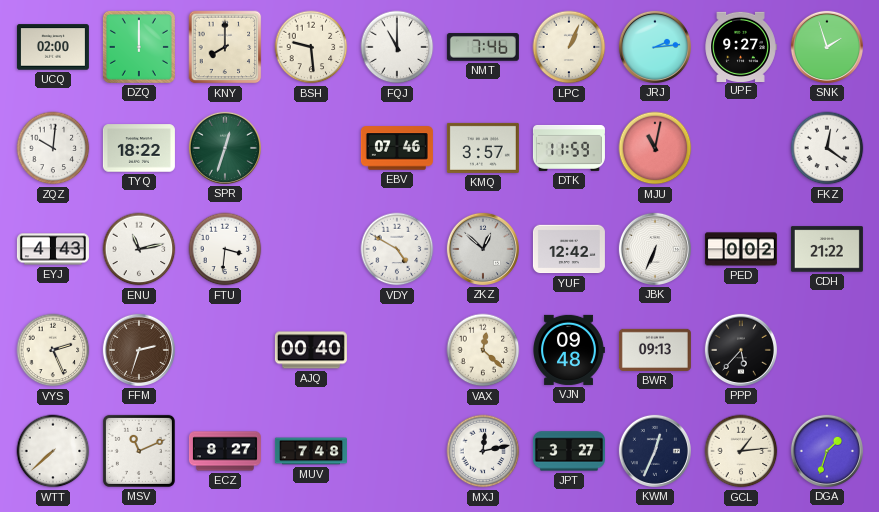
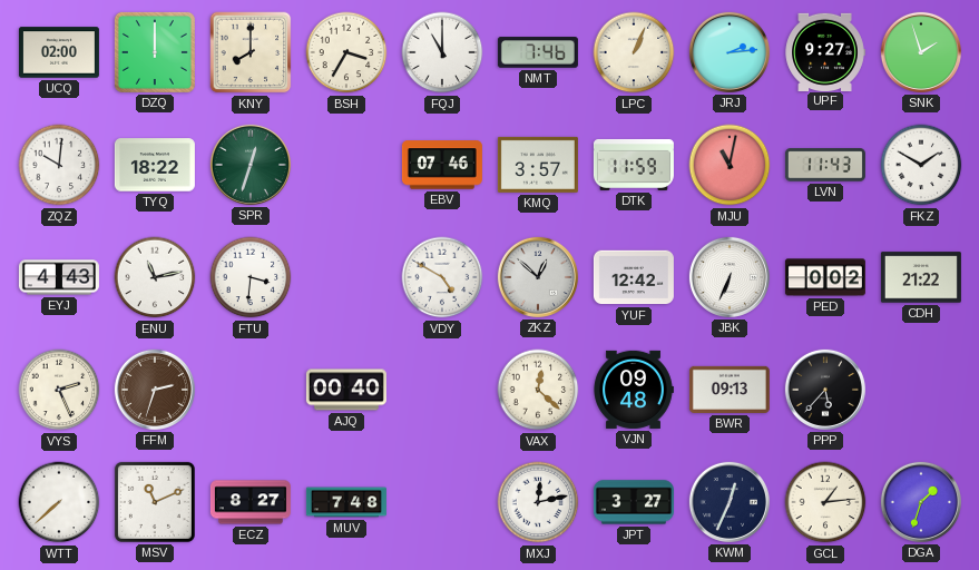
BSH: 9:29 -> 3:35 (346, 52)
LVN: none -> 11:43 (825, 165)
FKZ: 12:21 -> 1:50 (921, 165)
